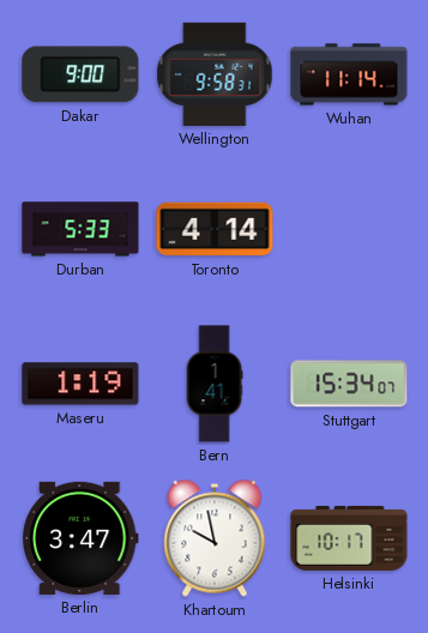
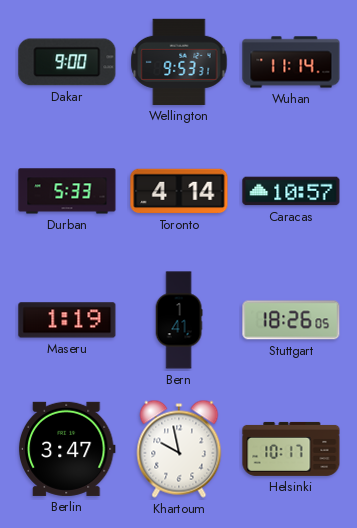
Wellington: 9:58 -> 9:53 (179, 62)
Caracas: none -> 10:57 (291, 191)
Stuttgart: 15:34 -> 18:26 (291, 320)
